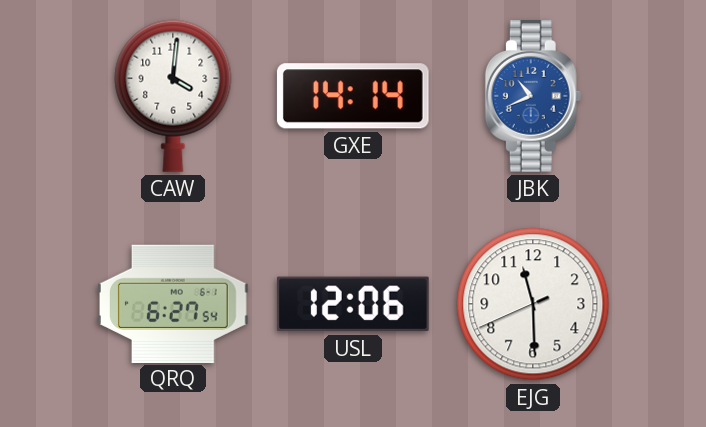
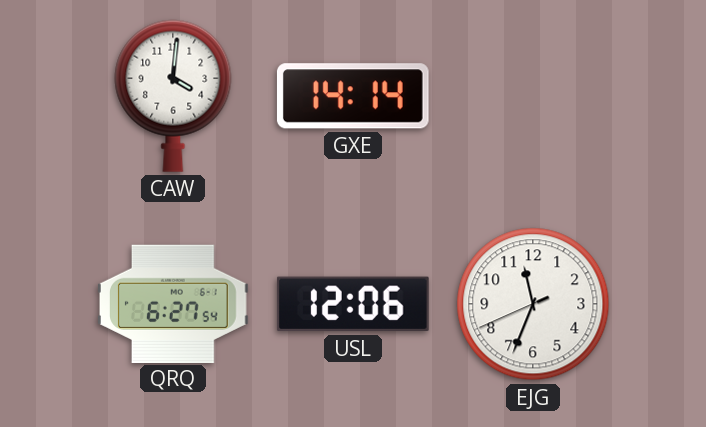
JBK: 10:41 -> none (533, 97)
EJG: 11:29 -> 11:33 (533, 304)
